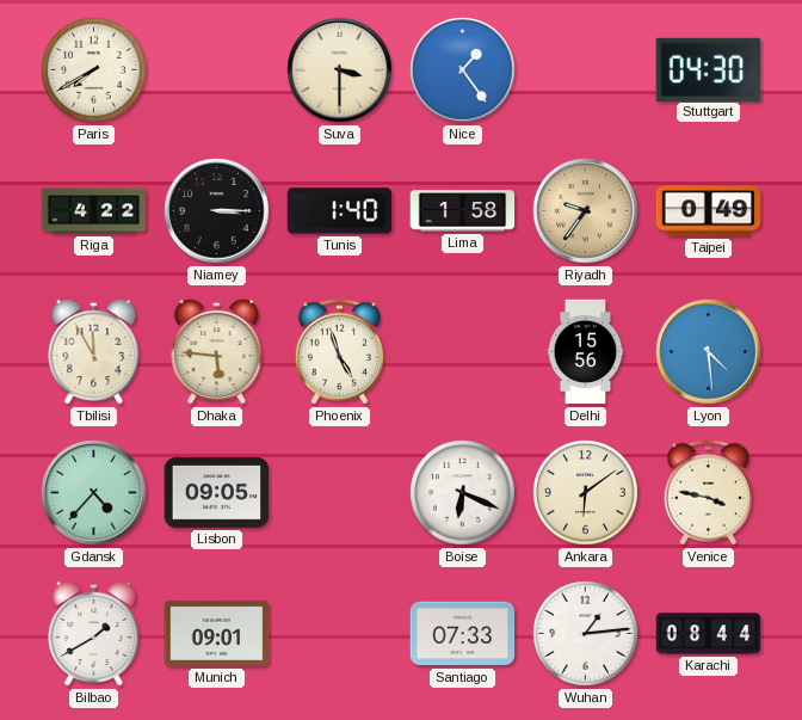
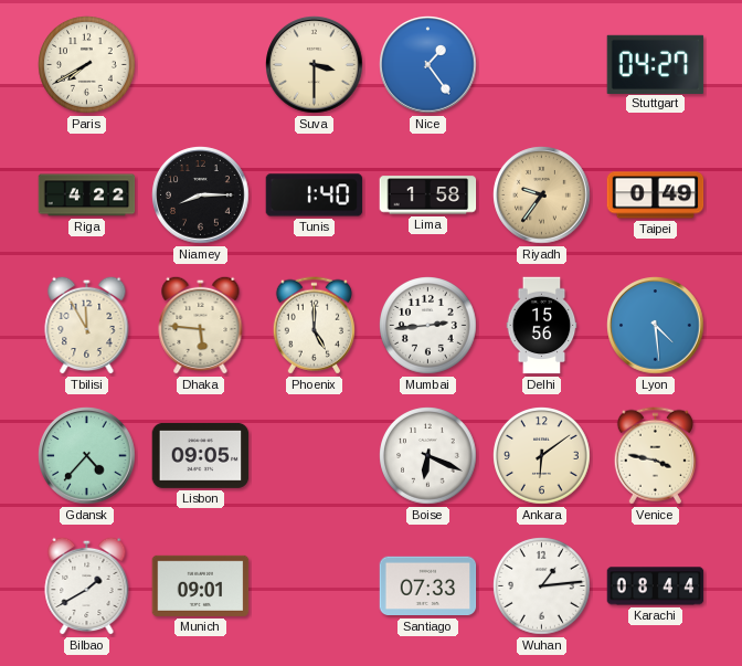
Stuttgart: 04:30 -> 04:27 (656, 64)
Niamey: 3:15 -> 8:15 (201, 195)
Phoenix: 4:57 -> 5:00 (314, 326)
Mumbai: none -> 2:44 (428, 326)
